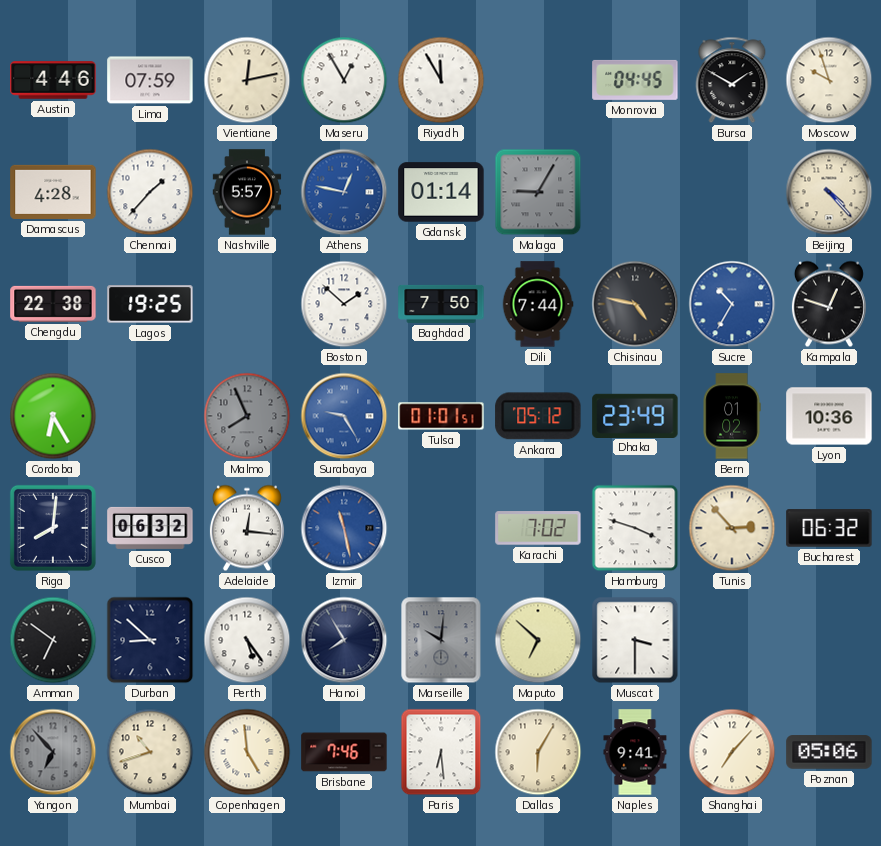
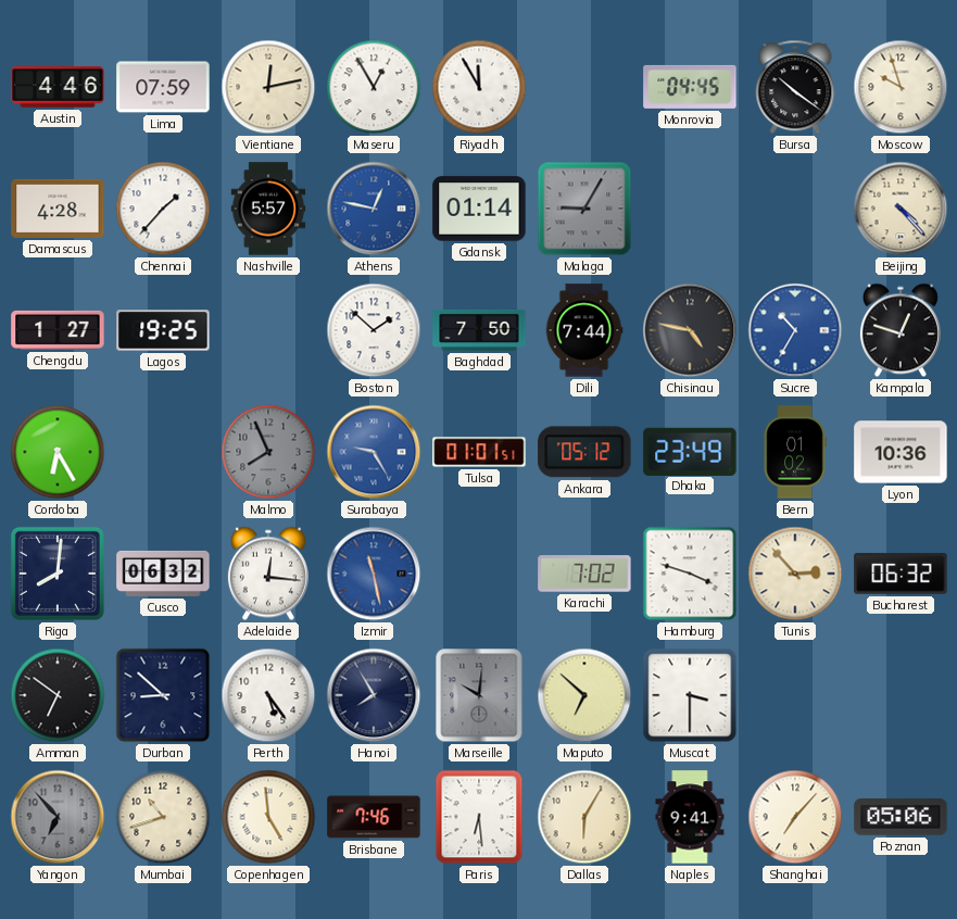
Bursa: 1:50 -> 10:21 (795, 87)
Chengdu: 22:38 -> 1:27 (58, 330)
